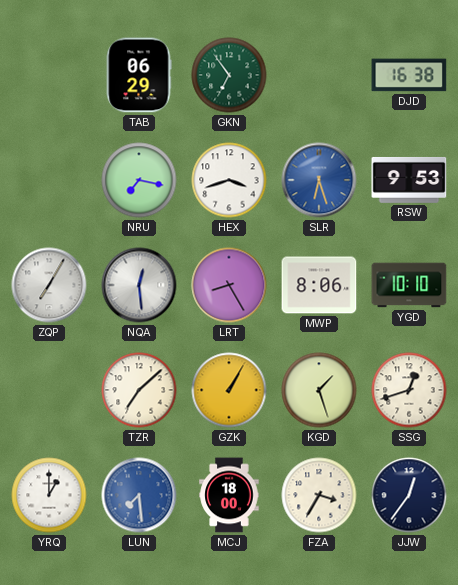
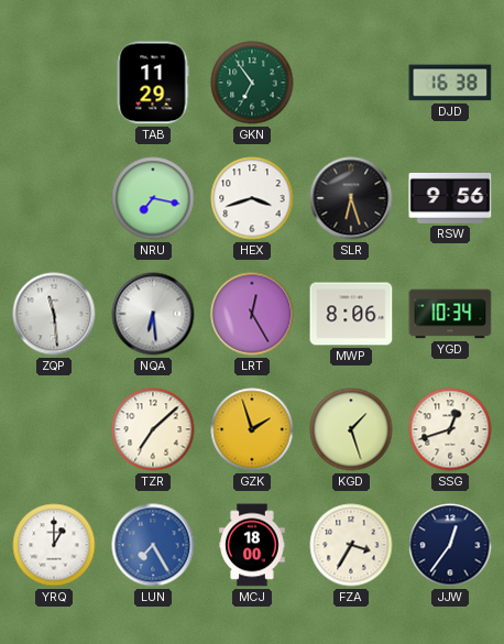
TAB: 06:29 -> 11:29 (153, 83)
SLR dial: blue -> black (351, 198)
RSW: 9:53 -> 9:56 (450, 198)
ZQP: 7:05 -> 11:29 (54, 314)
NQA: 12:29 -> 6:29 (153, 314)
LRT: 8:25 -> 12:25 (252, 314)
YGD: 10:10 -> 10:34 (450, 314)
GZK: 1:05 -> 1:57 (252, 429)
LUN: 7:29 -> 7:25 (153, 545)
